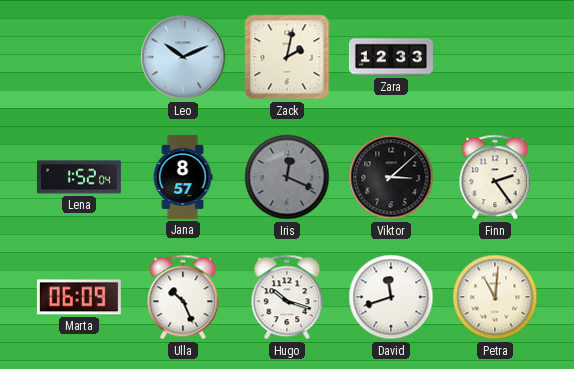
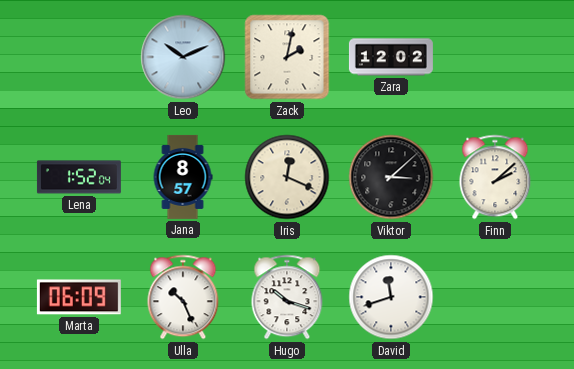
Zara: 12:33 -> 12:02 (391, 57)
Iris dial: grey -> cream (287, 177)
Finn: 2:24 -> 2:08 (495, 177)
Petra: 11:01 -> none (495, 297)
